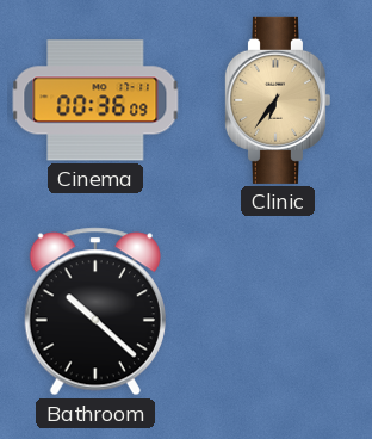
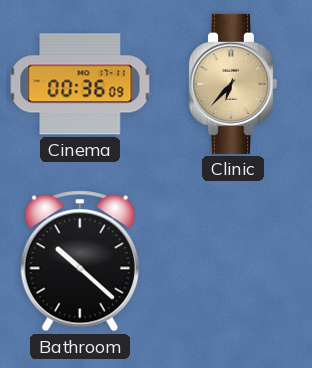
Clinic: 6:36 -> 6:37 (232, 84)
